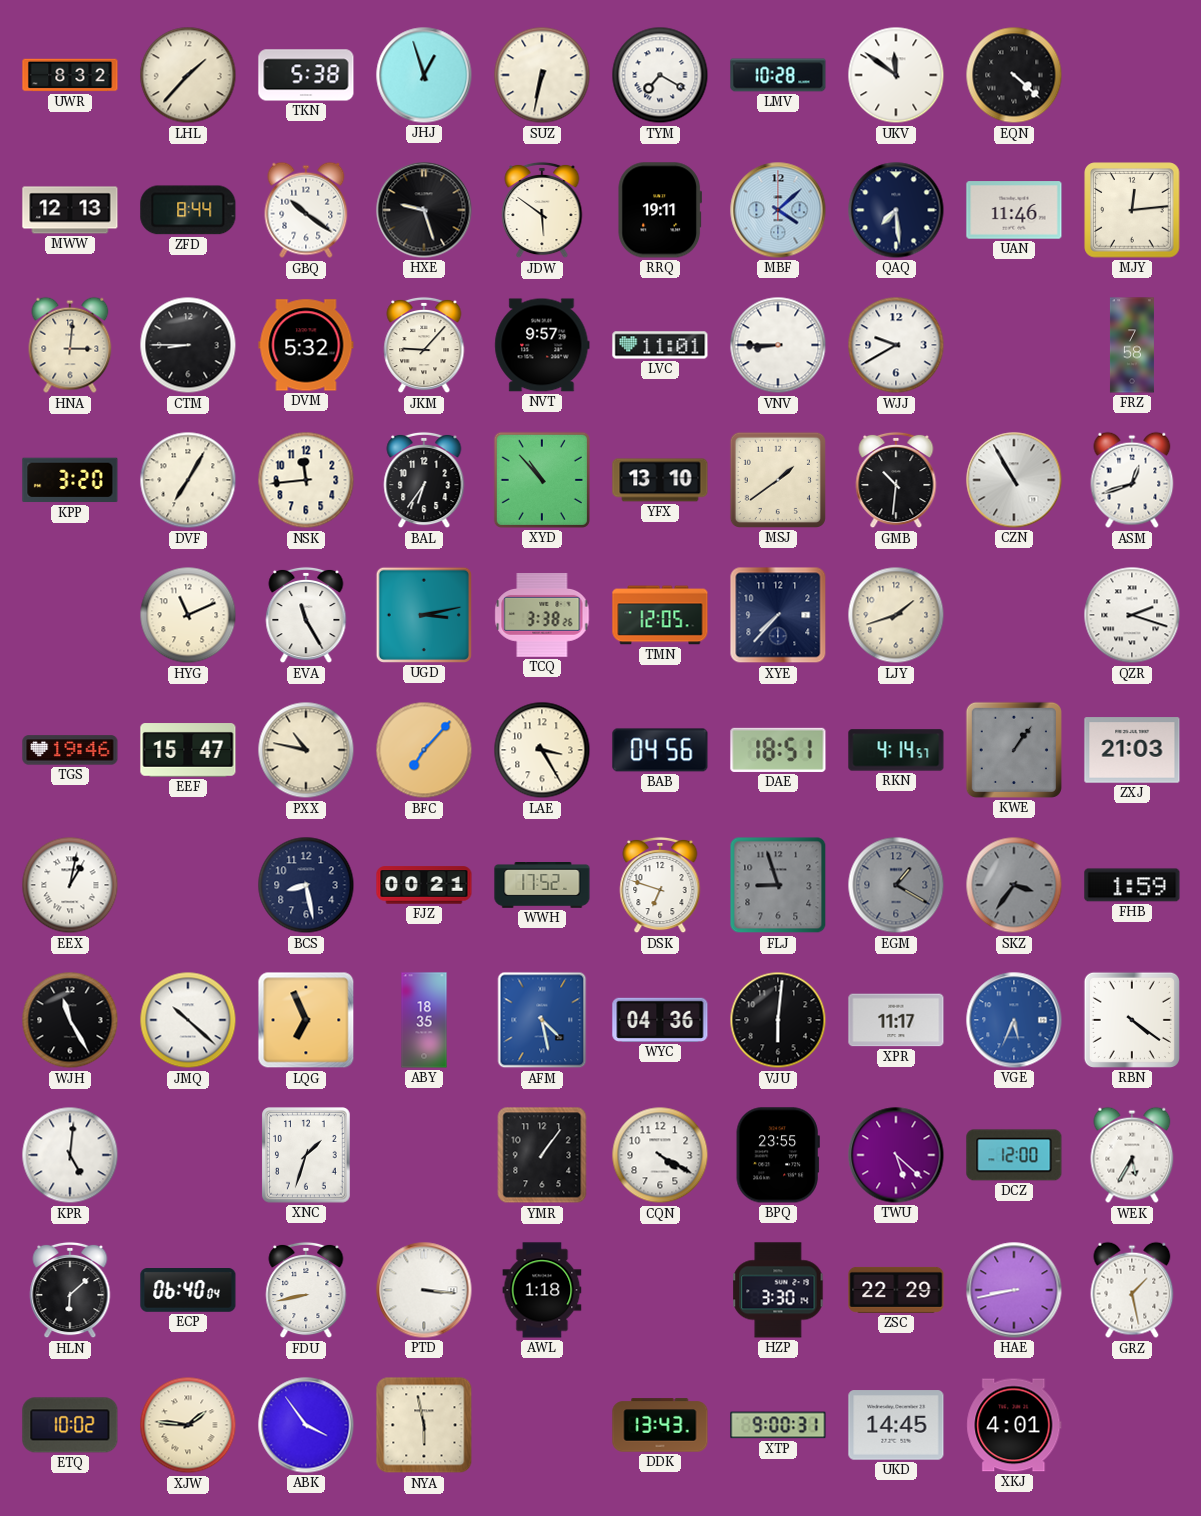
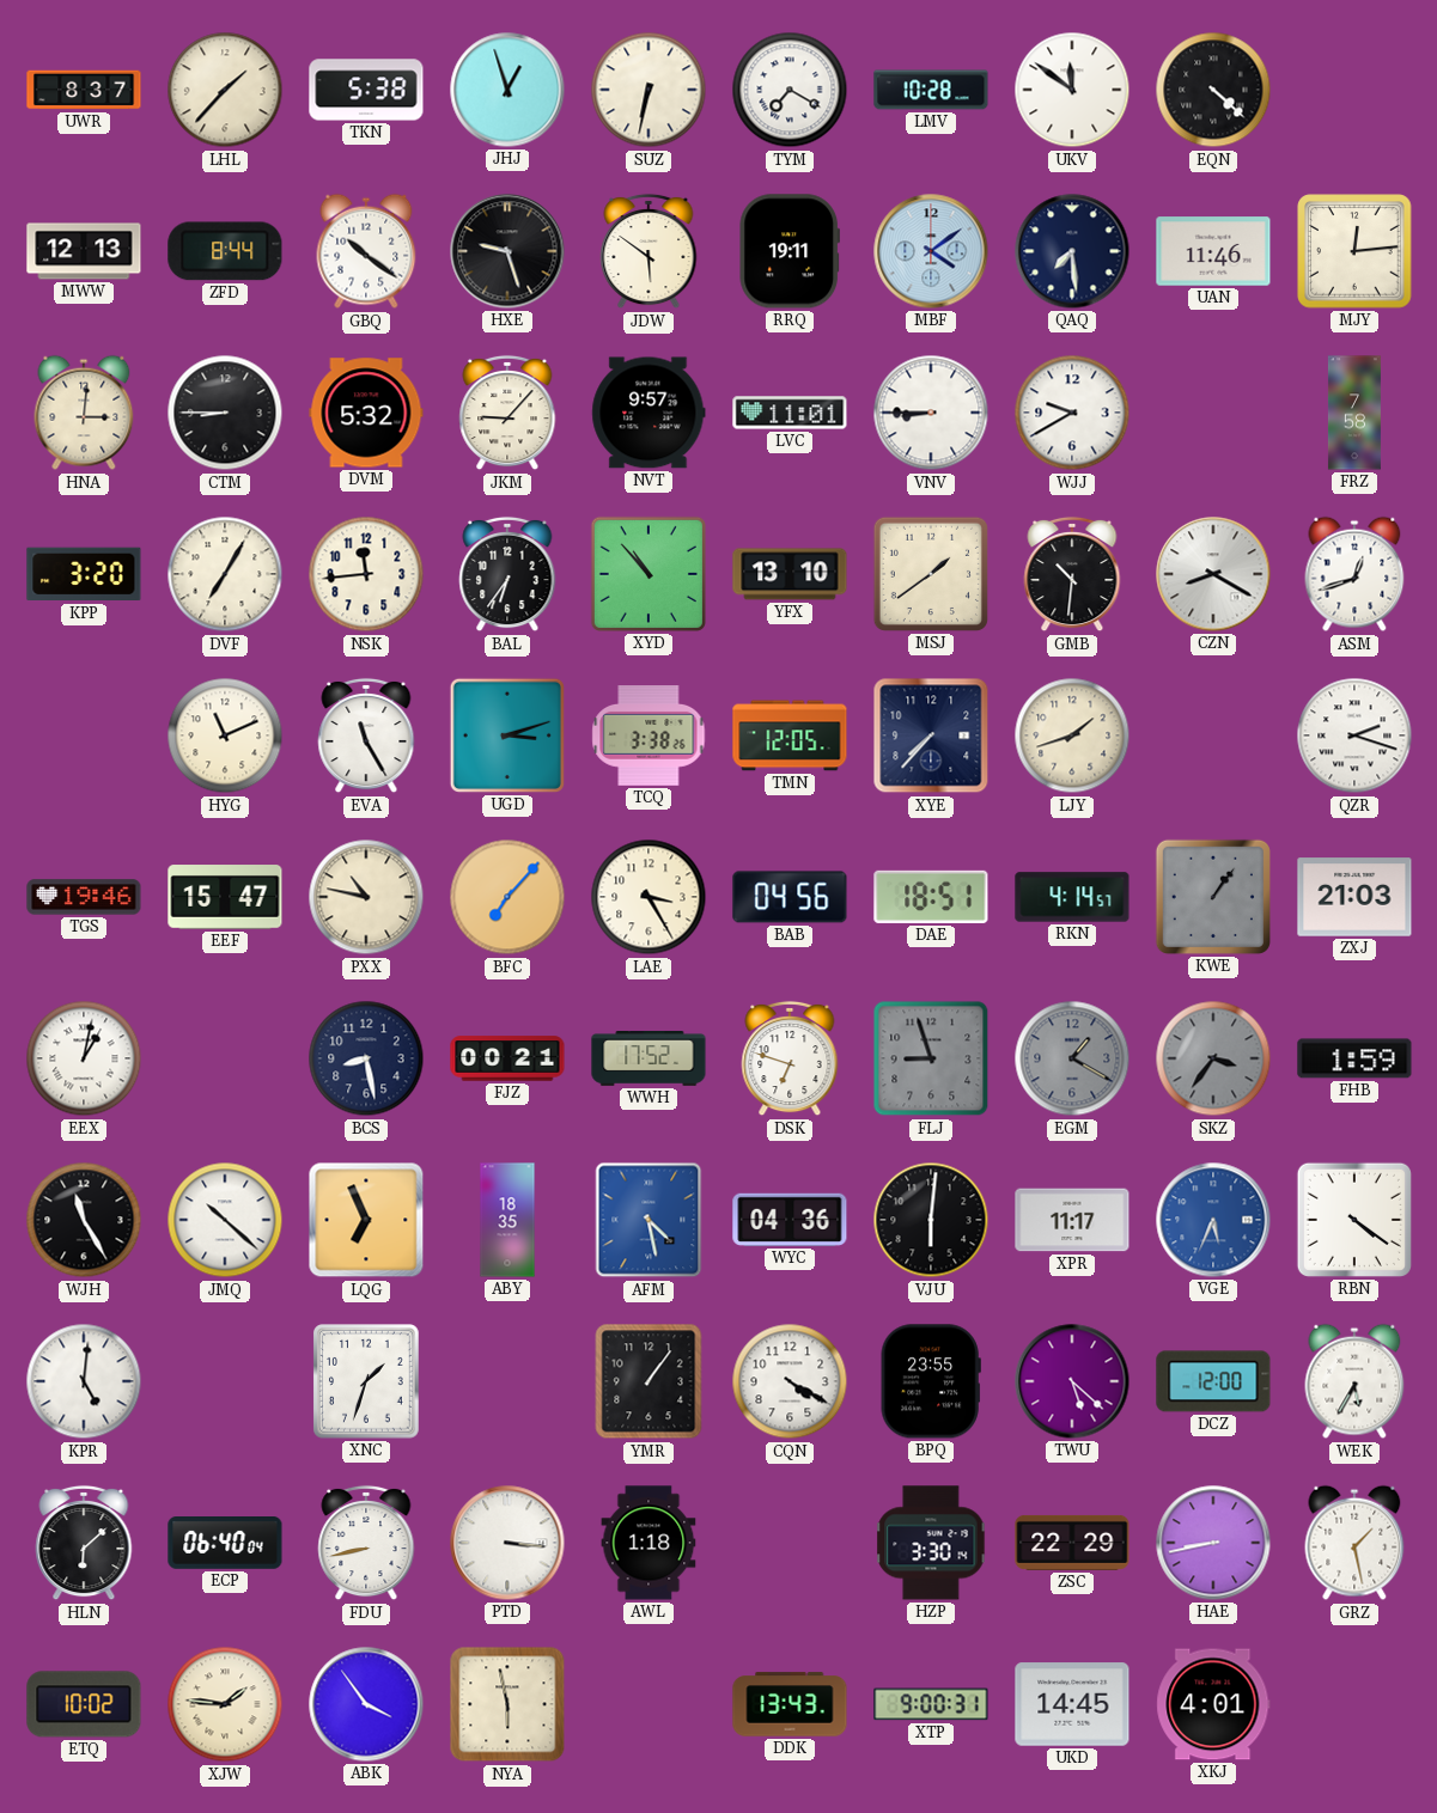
UWR: 8:32 -> 8:37 (84, 90)
MBF: 4:08 -> 4:09 (931, 251)
CZN: 10:55 -> 8:20 (1213, 574)
UGD: 3:13 -> 3:12 (507, 735)
